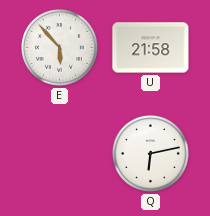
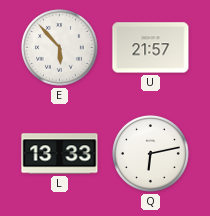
U: 21:58 -> 21:57 (151, 48)
L: none -> 13:33 (60, 154)
